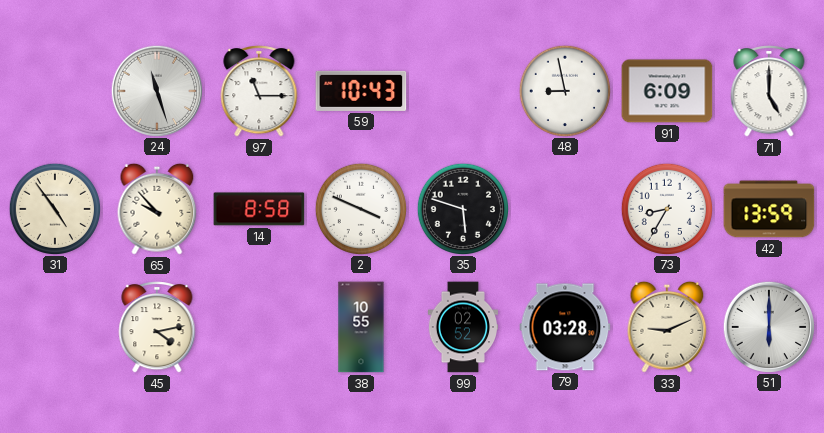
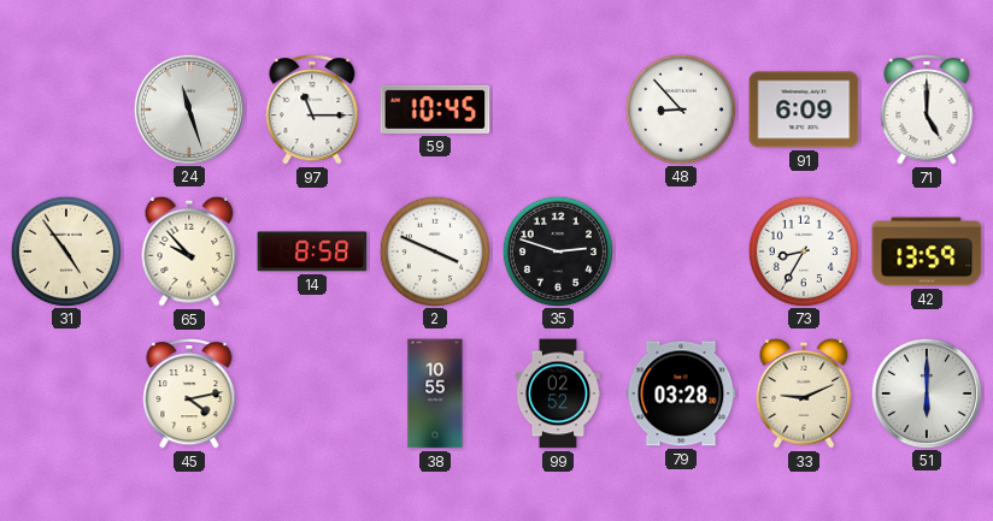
59: 10:43 -> 10:45 (435, 109)
48: 8:58 -> 8:53 (680, 108)
35: 5:48 -> 2:48 (557, 250)
